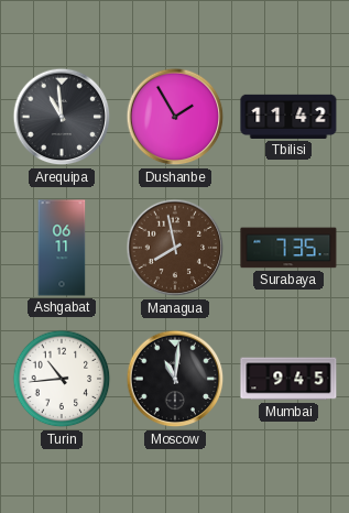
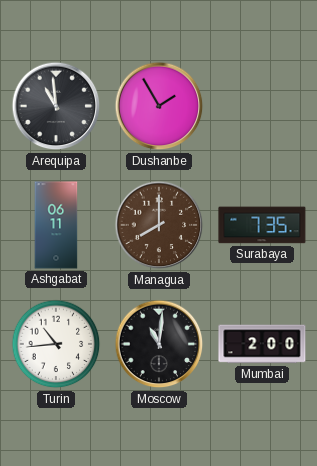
Tbilisi: 11:42 -> none (288, 117)
Managua: 7:58 -> 8:00 (159, 225)
Mumbai: 9:45 -> 2:00 (262, 344)
